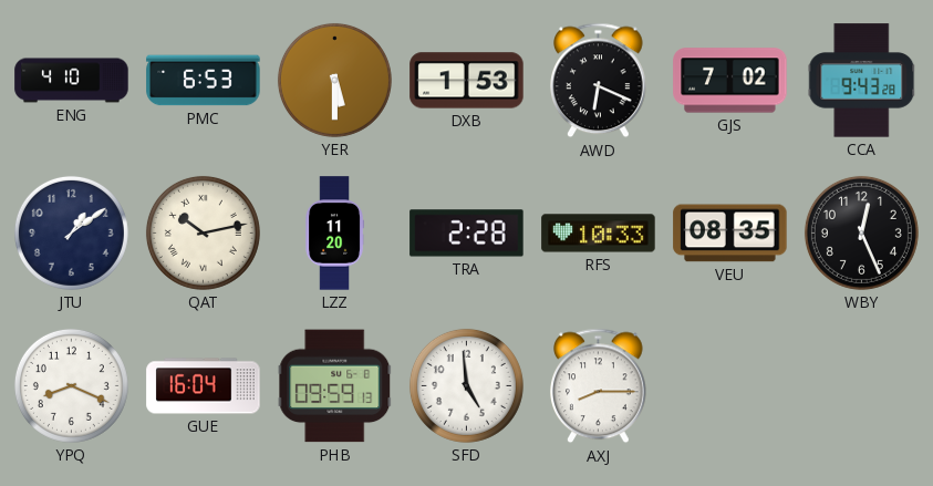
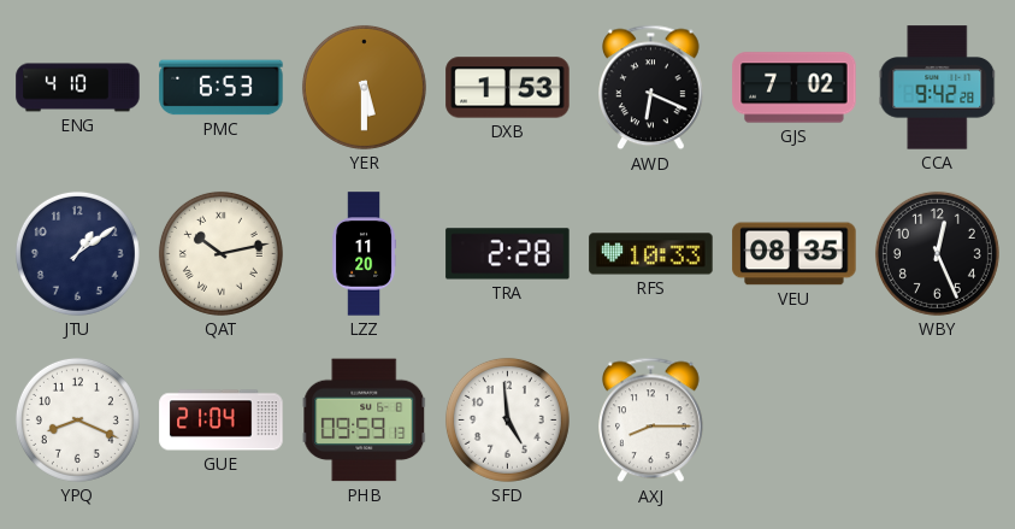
CCA: 9:43 -> 9:42 (938, 88)
GUE: 16:04 -> 21:04 (222, 421)
